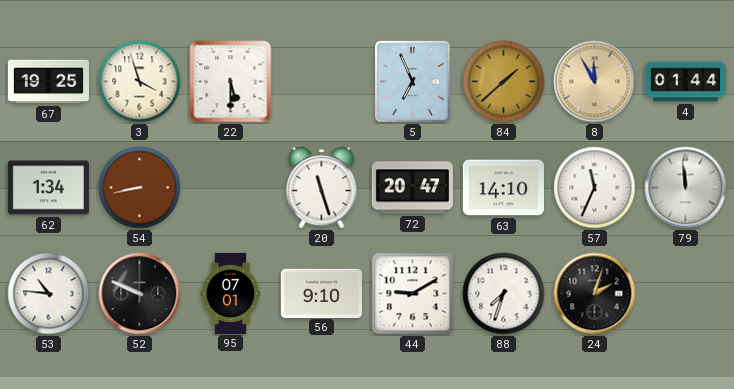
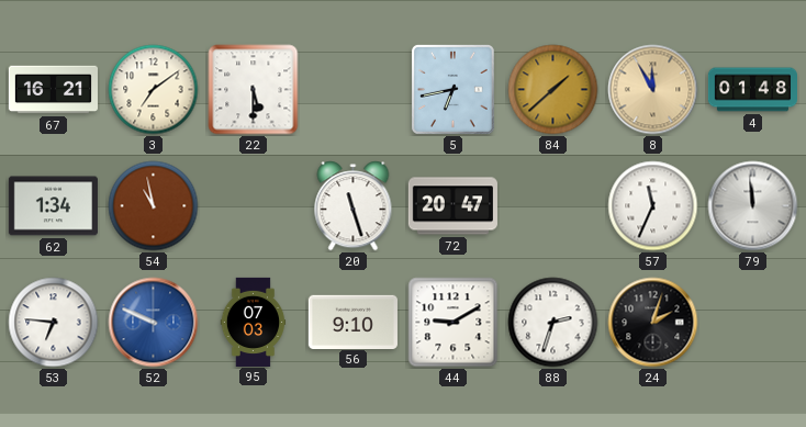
67: 19:25 -> 16:21 (53, 90)
3: 3:57 -> 7:09 (154, 90)
5: 6:56 -> 6:43 (452, 89)
4: 01:44 -> 01:48 (752, 90)
54: 8:43 -> 10:58 (154, 206)
63: 14:10 -> none (503, 188)
53: 10:46 -> 6:46 (54, 323)
52 dial: black -> blue (154, 323)
95: 07:01 -> 07:03 (254, 322)
88: 7:33 -> 2:33 (553, 323)
